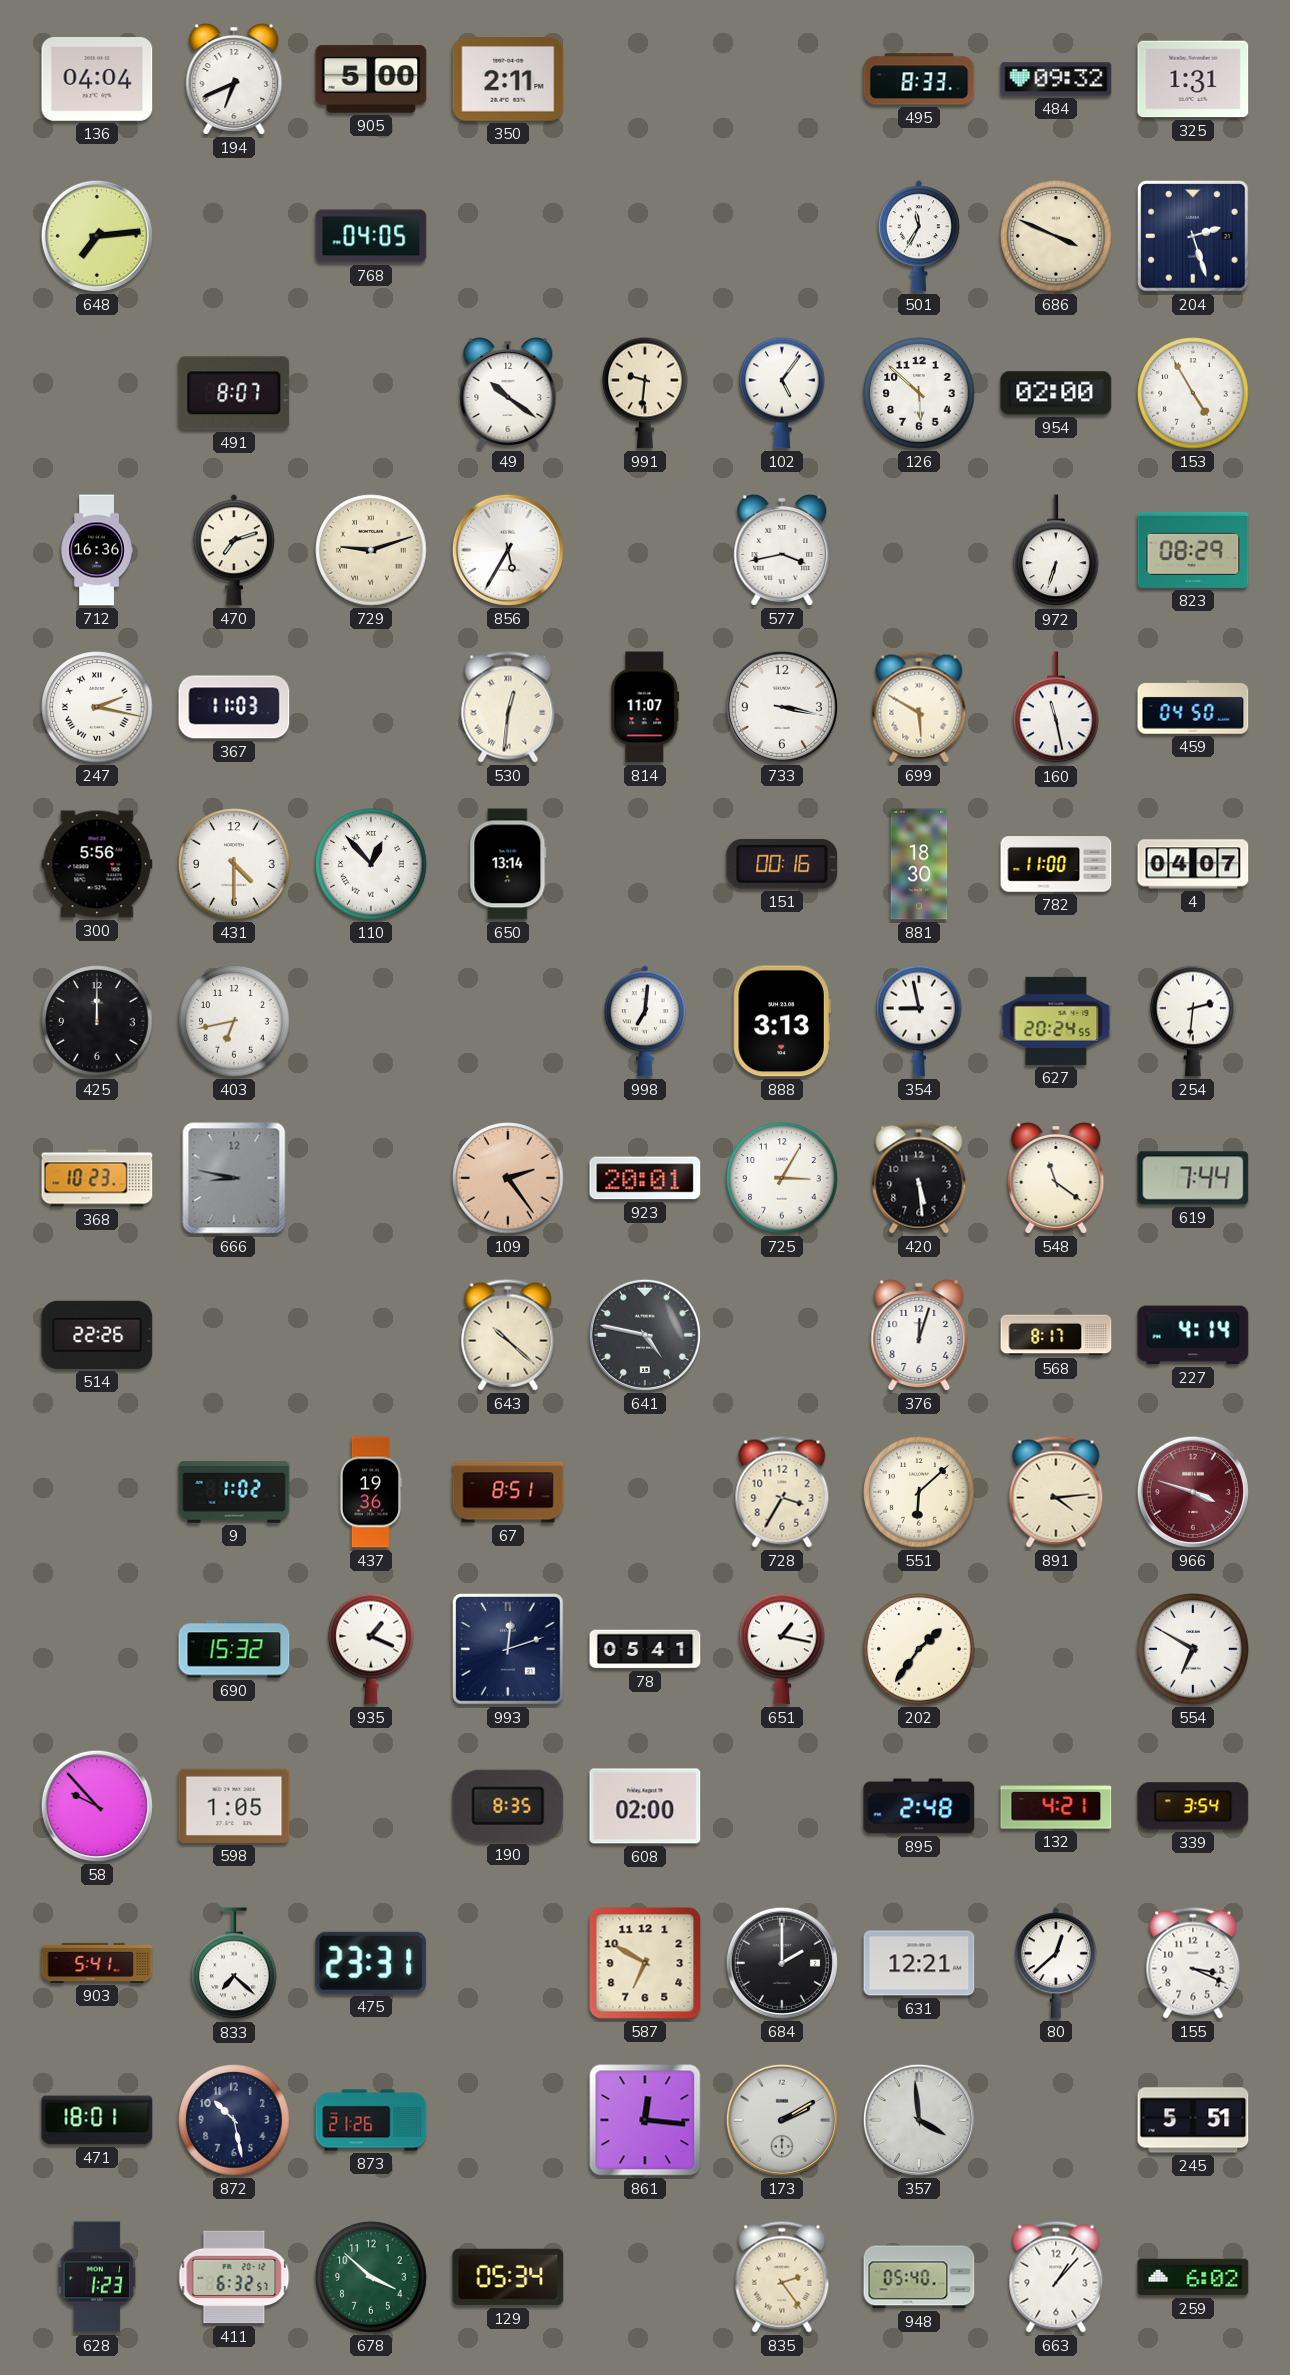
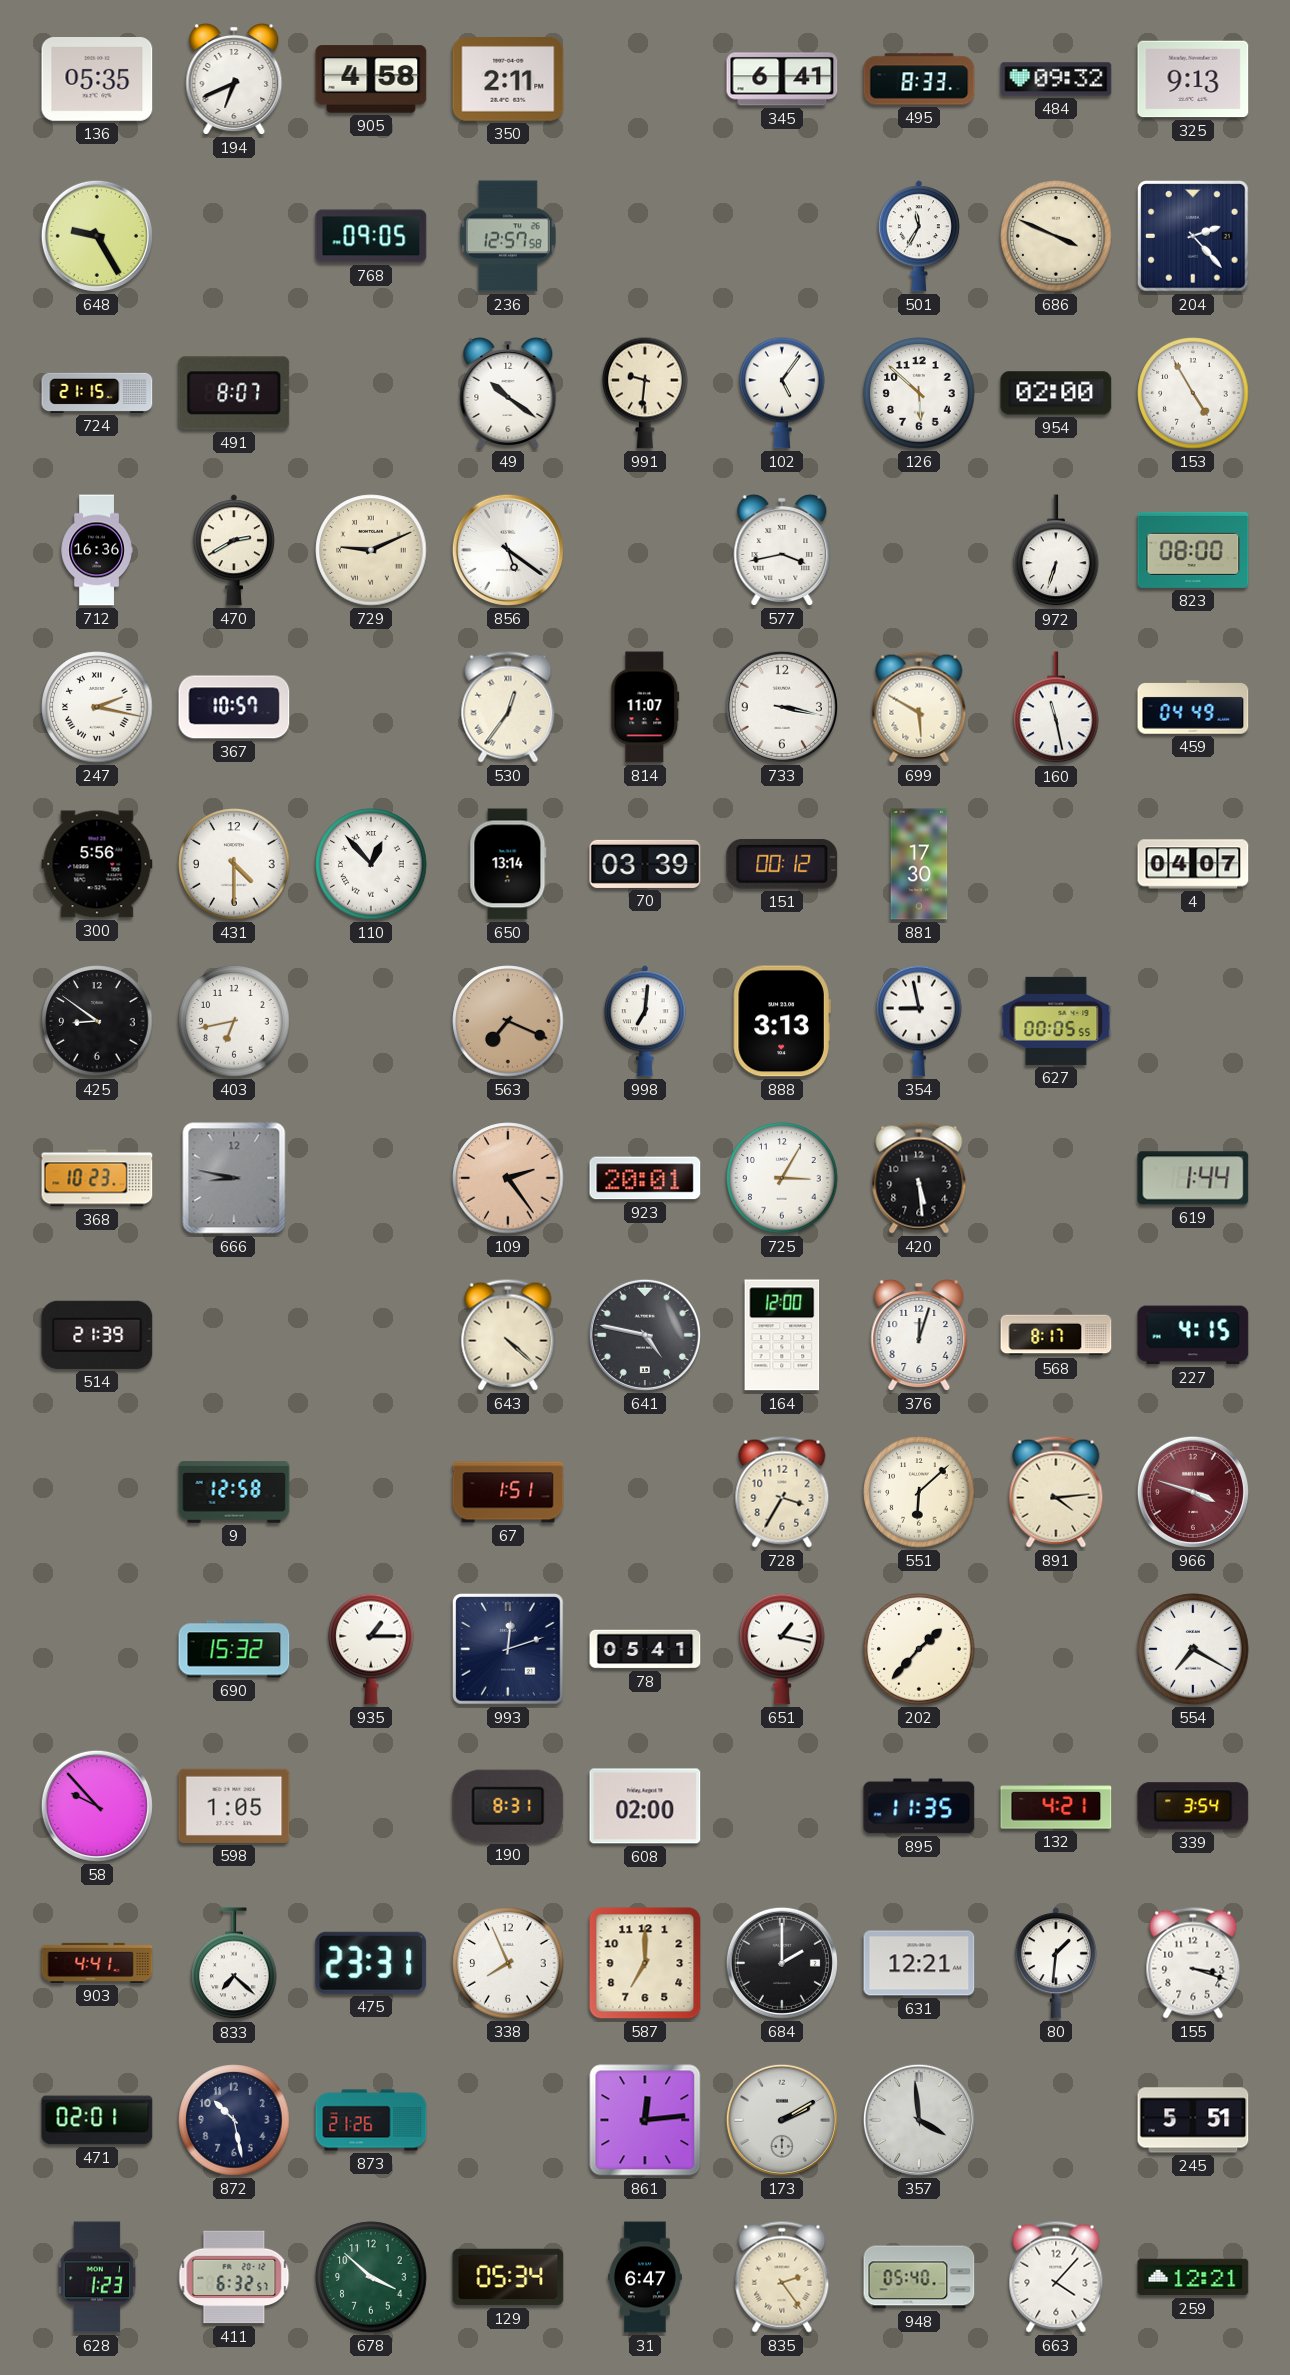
136: 04:04 -> 05:35 (97, 80)
905: 5:00 -> 4:58 (371, 79)
345: none -> 6:41 (782, 79)
325: 1:31 -> 9:13 (1193, 79)
648: 7:14 -> 9:25 (97, 236)
768: 04:05 -> 09:05 (371, 236)
236: none -> 12:57 (508, 236)
204: 2:27 -> 2:23 (1194, 237)
724: none -> 21:15 (97, 393)
470: 7:12 -> 2:40 (234, 550)
729: 9:12 -> 9:11 (371, 550)
856: 5:35 -> 5:21 (508, 550)
823: 08:29 -> 08:00 (1193, 550)
367: 11:03 -> 10:57 (234, 707)
530: 12:31 -> 12:36 (508, 707)
459: 04:50 -> 04:49 (1193, 707)
70: none -> 03:39 (645, 864)
151: 00:16 -> 00:12 (782, 864)
881: 18:30 -> 17:30 (919, 864)
782: 11:00 -> none (1056, 864)
425: 12:00 -> 8:51 (97, 1021)
563: none -> 7:19 (508, 1021)
627: 20:24 -> 00:05 (1056, 1021)
254: 2:31 -> none (1193, 1021)
548: 11:21 -> none (1056, 1178)
619: 7:44 -> 1:44 (1193, 1178)
514: 22:26 -> 21:39 (97, 1335)
643: 10:22 -> 4:22 (508, 1335)
164: none -> 12:00 (782, 1335)
227: 4:14 -> 4:15 (1193, 1335)
9: 1:02 -> 12:58 (234, 1492)
437: 19:36 -> none (370, 1492)
67: 8:51 -> 1:51 (508, 1492)
935: 1:19 -> 1:15 (371, 1649)
202: 1:36 -> 1:37 (919, 1649)
554: 6:50 -> 7:20 (1193, 1649)
190: 8:35 -> 8:31 (508, 1806)
895: 2:48 -> 11:35 (919, 1806)
903: 5:41 -> 4:41 (97, 1963)
338: none -> 7:56 (508, 1963)
587: 6:50 -> 7:00 (645, 1963)
80: 12:38 -> 1:31 (1056, 1963)
155: 3:19 -> 3:18 (1193, 1963)
471: 18:01 -> 02:01 (97, 2120)
861: 12:16 -> 12:14 (645, 2120)
31: none -> 6:47 (646, 2277)
663: 1:07 -> 4:07 (1056, 2277)
259: 6:02 -> 12:21 (1193, 2277)
